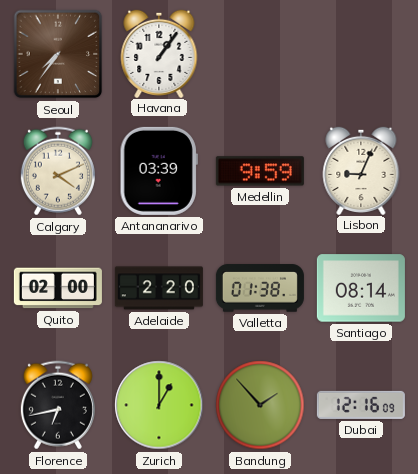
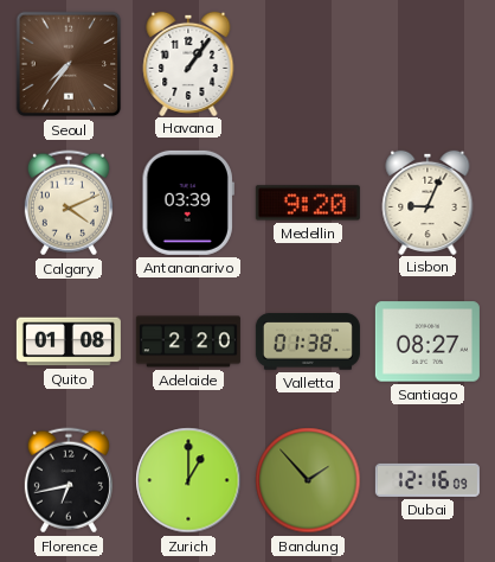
Medellin: 9:59 -> 9:20 (308, 203)
Quito: 02:00 -> 01:08 (69, 341)
Santiago: 08:14 -> 08:27 (427, 341)
